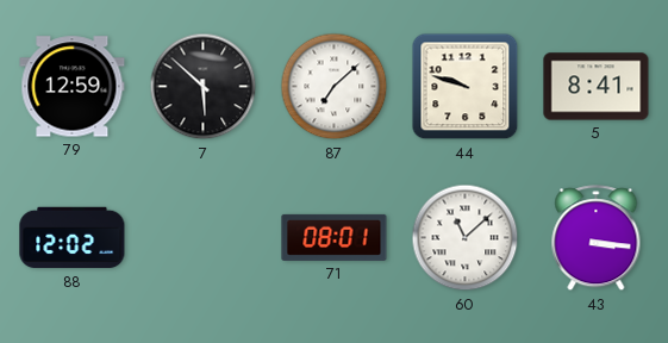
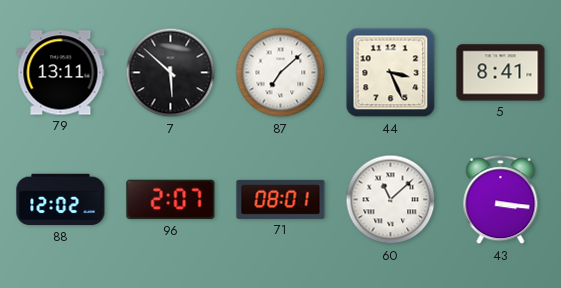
79: 12:59 -> 13:11 (61, 73)
44: 9:48 -> 3:26 (391, 73)
96: none -> 2:07 (171, 200)
